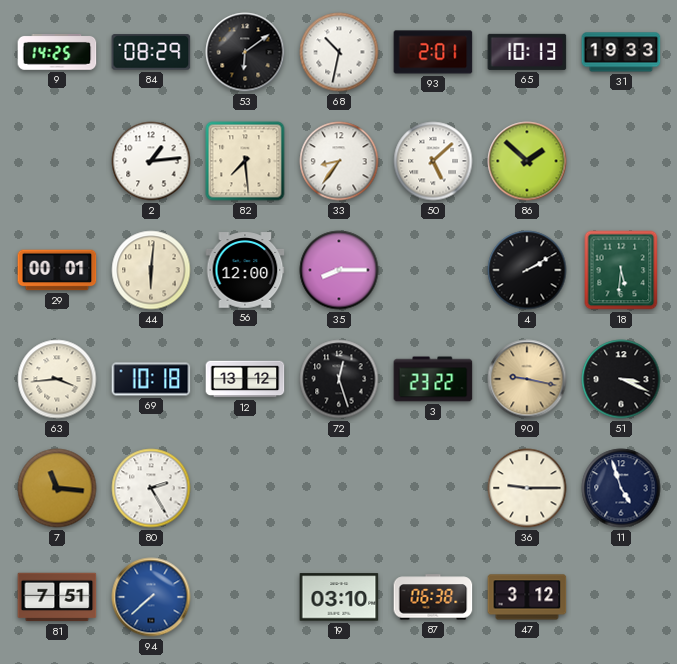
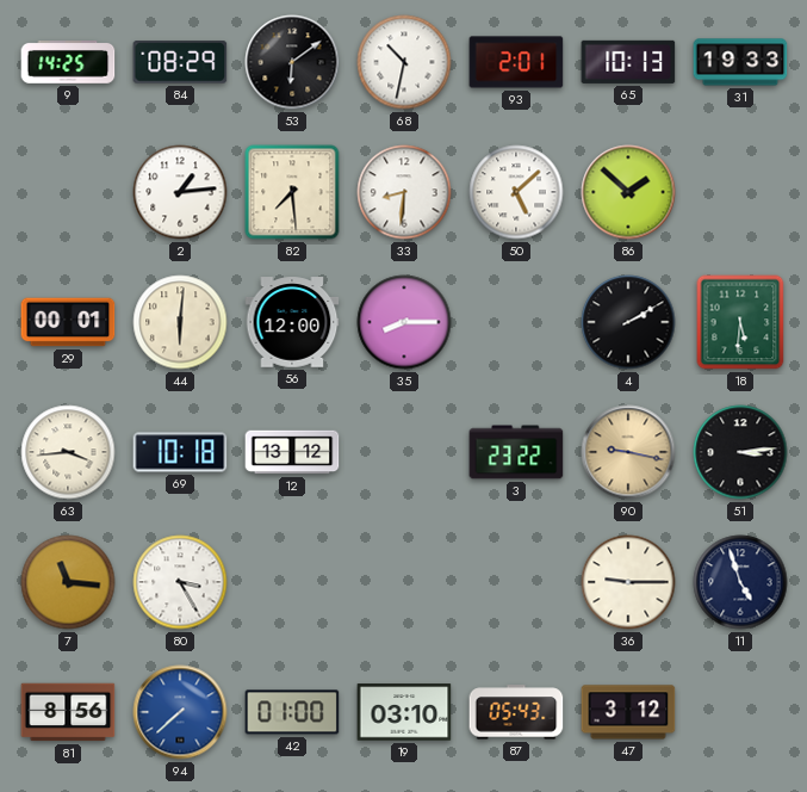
33: 8:36 -> 8:31 (404, 192)
72: 12:27 -> none (339, 379)
51: 3:19 -> 3:14 (740, 452)
80: 2:25 -> 3:25 (180, 582)
81: 7:51 -> 8:56 (68, 712)
42: none -> 01:00 (292, 712)
87: 06:38 -> 05:43 (516, 712)
